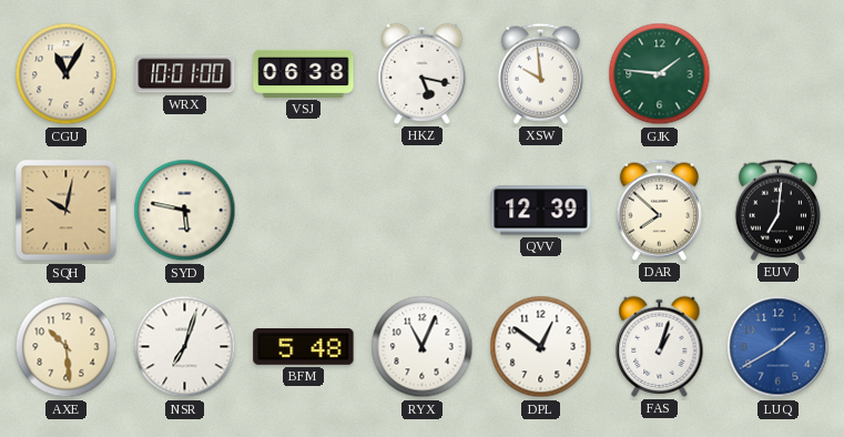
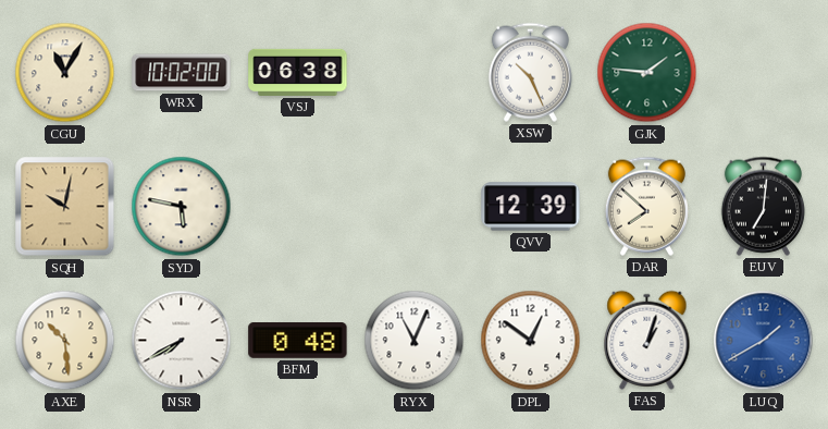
WRX: 10:01 -> 10:02 (182, 73)
HKZ: 5:17 -> none (423, 73)
XSW: 9:59 -> 10:26 (530, 72)
NSR: 7:03 -> 7:40 (182, 341)
BFM: 5:48 -> 0:48 (298, 341)
